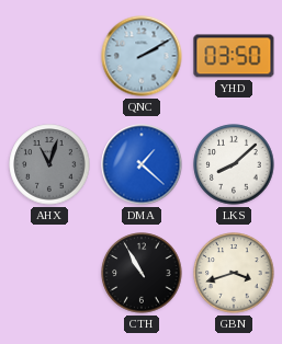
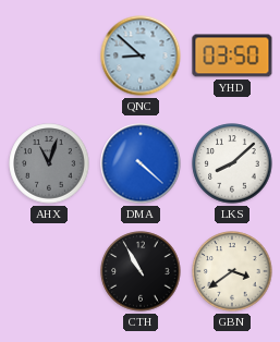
QNC: 2:10 -> 8:52 (141, 56)
DMA: 1:22 -> 4:22 (141, 163)
GBN: 3:42 -> 3:39 (232, 271)
